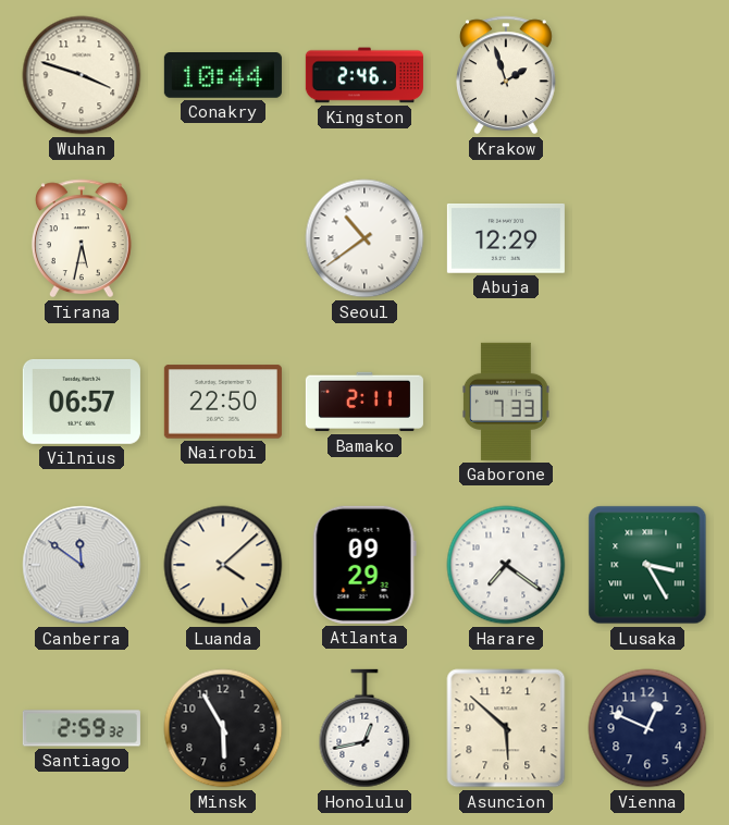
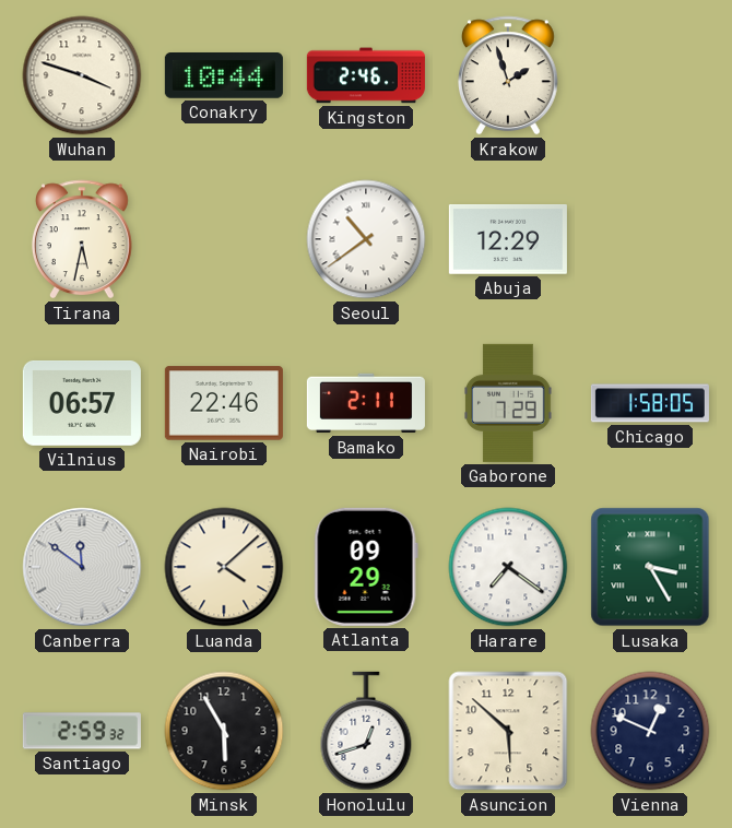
Nairobi: 22:50 -> 22:46 (224, 403)
Gaborone: 7:33 -> 7:29 (508, 403)
Chicago: none -> 1:58 (650, 403)
Honolulu: 12:43 -> 12:42 (366, 731)
